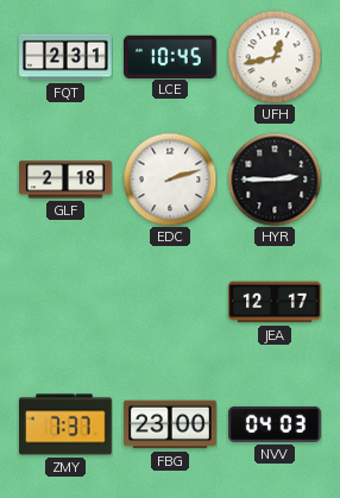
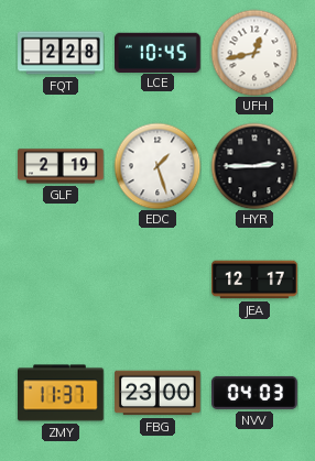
FQT: 2:31 -> 2:28 (61, 53)
GLF: 2:18 -> 2:19 (61, 166)
EDC: 2:12 -> 1:27 (157, 166)
ZMY: 7:37 -> 11:37 (62, 393)
